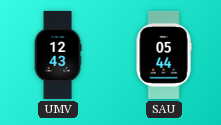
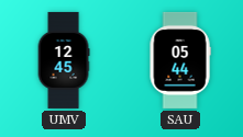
UMV: 12:43 -> 12:45 (64, 60)
